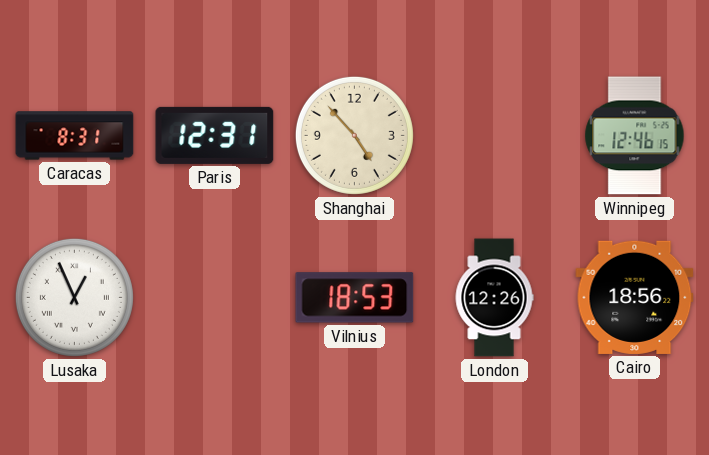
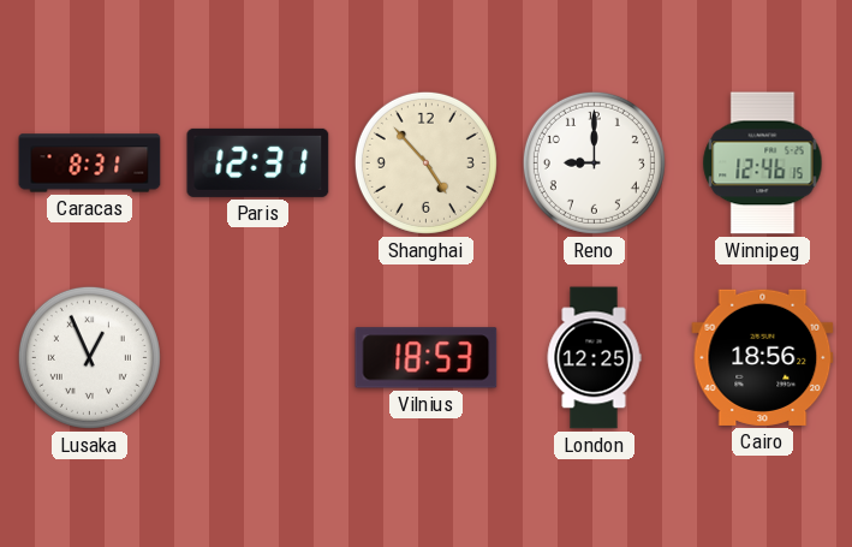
Reno: none -> 9:00 (594, 162)
London: 12:26 -> 12:25 (594, 358)
